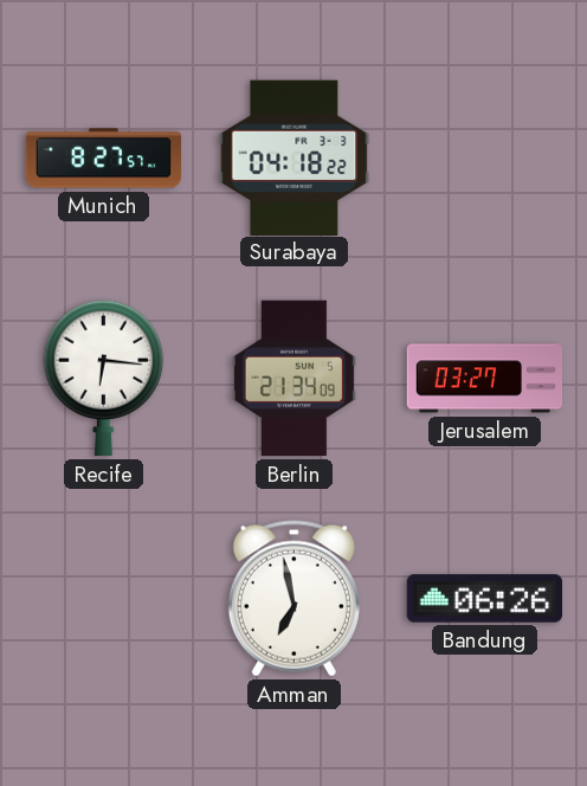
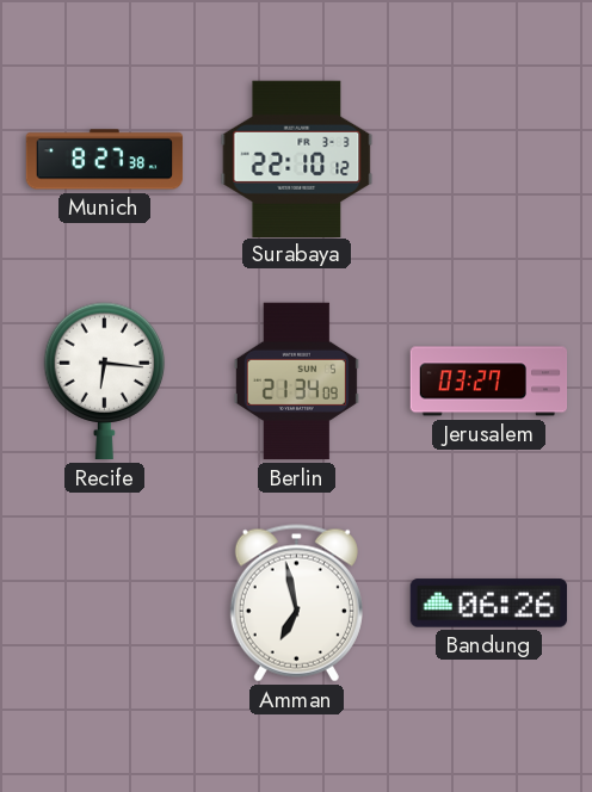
Munich: 8:27:57 -> 8:27:38 (105, 160)
Surabaya: 04:18 -> 22:10 (297, 159)
